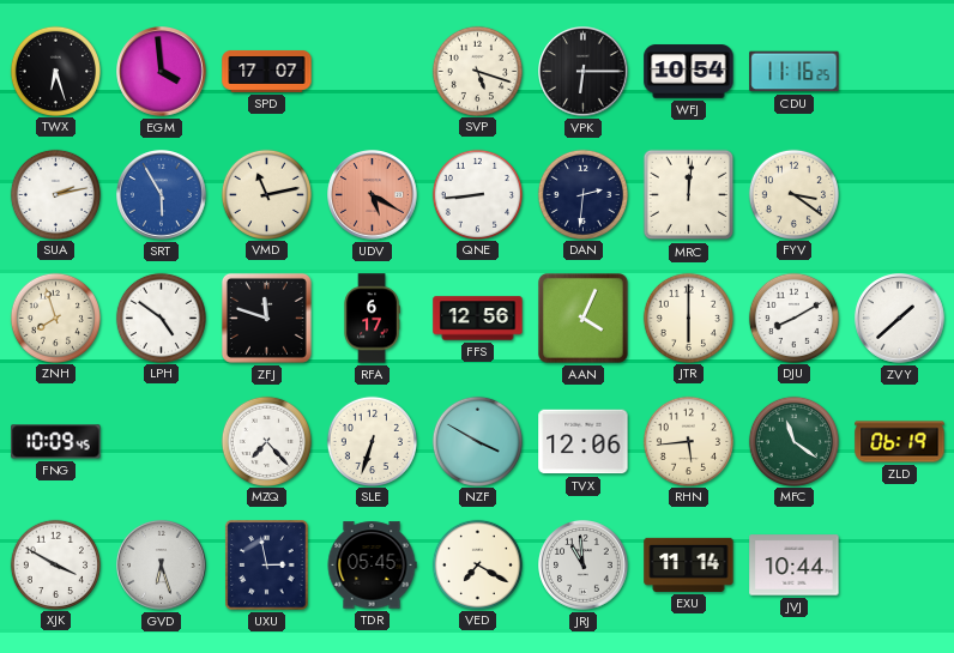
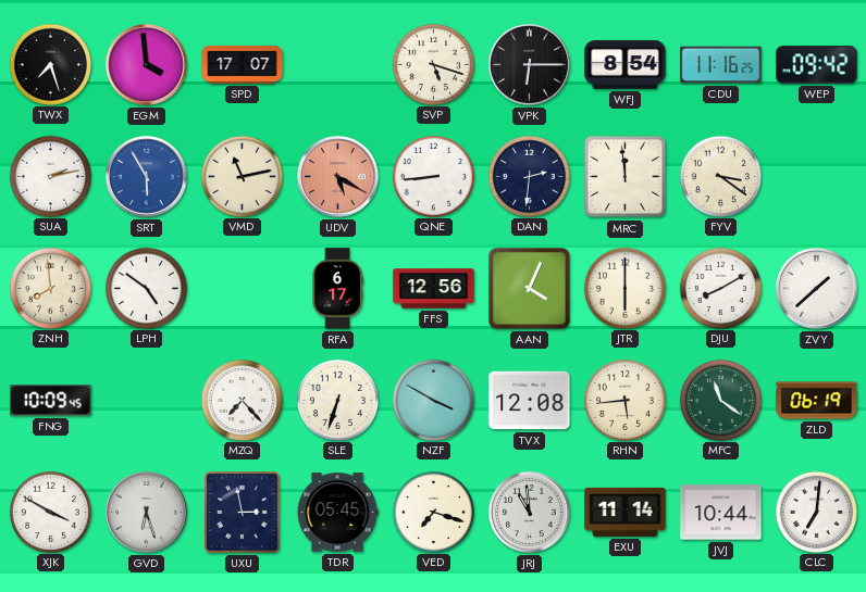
TWX: 6:27 -> 7:27 (50, 64)
WFJ: 10:54 -> 8:54 (626, 65)
WEP: none -> 09:42 (817, 65)
MRC: 12:01 -> 11:59 (626, 177)
ZNH: 7:57 -> 7:59 (50, 288)
ZFJ: 11:48 -> none (266, 318)
TVX: 12:06 -> 12:08 (530, 401)
VED: 7:20 -> 7:18 (433, 512)
CLC: none -> 7:01 (816, 512)
